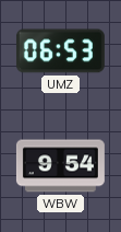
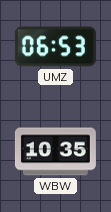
WBW: 9:54 -> 10:35 (55, 152)
